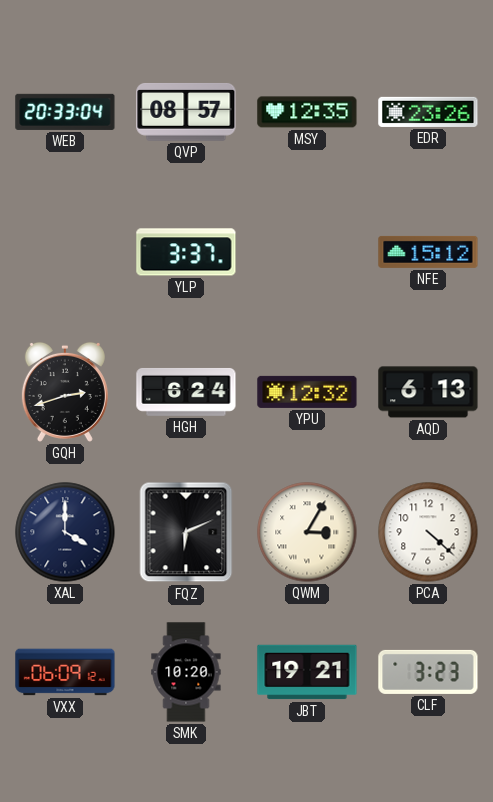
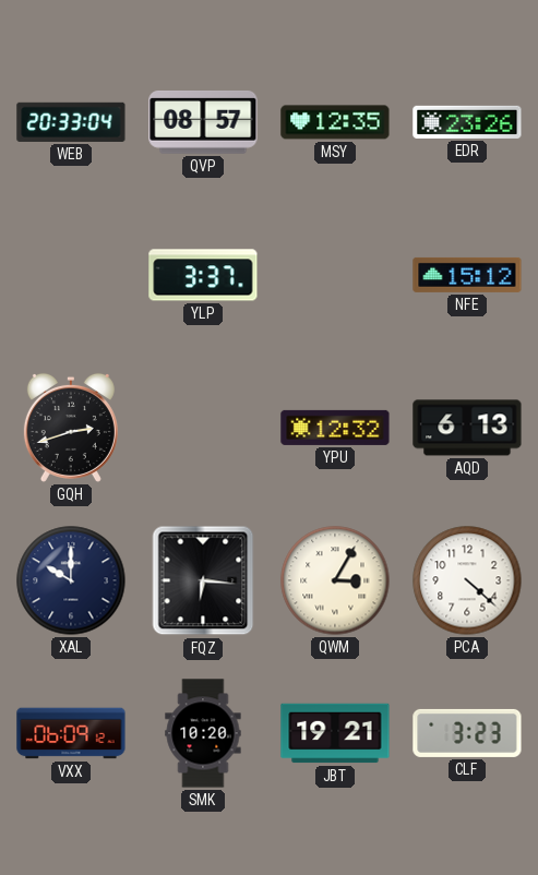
HGH: 6:24 -> none (186, 392)
XAL: 4:00 -> 10:00 (71, 580)
FQZ: 6:11 -> 6:16 (203, 580)
